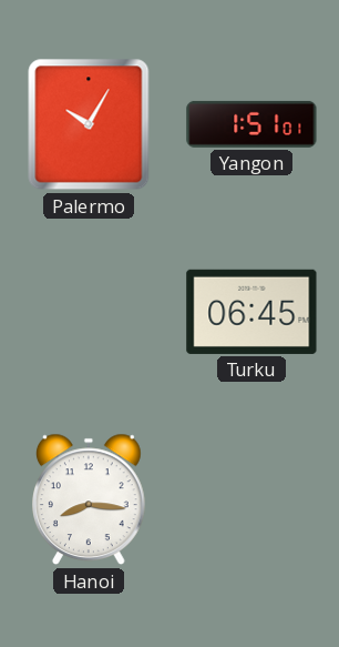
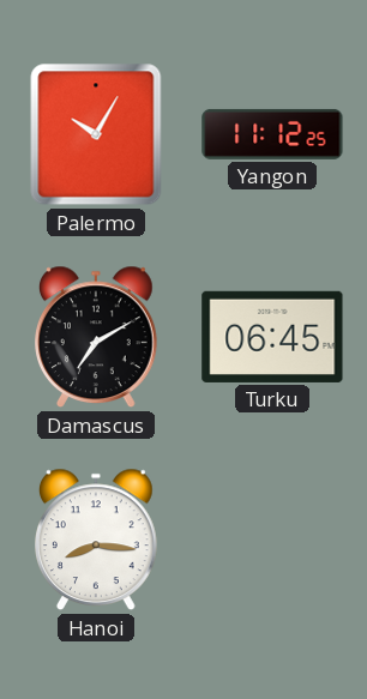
Yangon: 1:51 -> 11:12 (272, 134)
Damascus: none -> 7:10 (97, 337)
